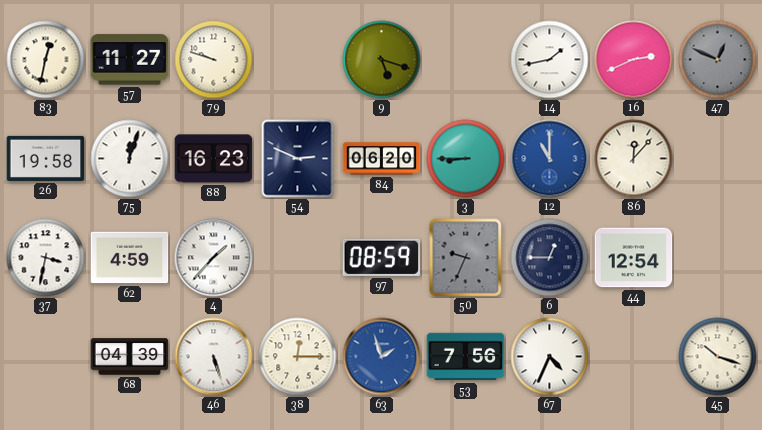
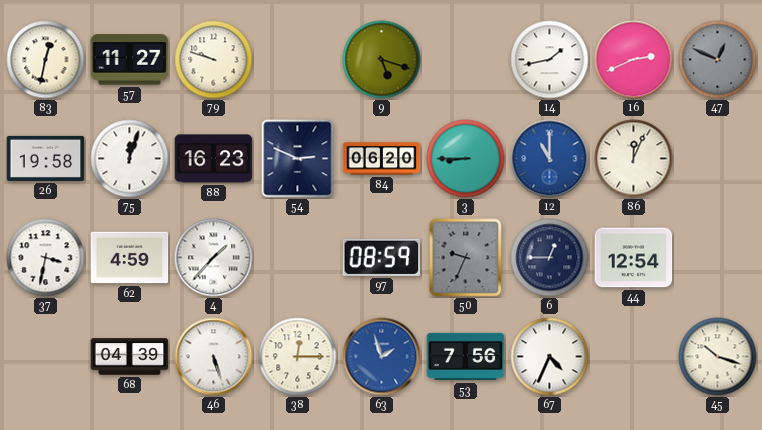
86: 12:07 -> 12:04 (634, 159)
